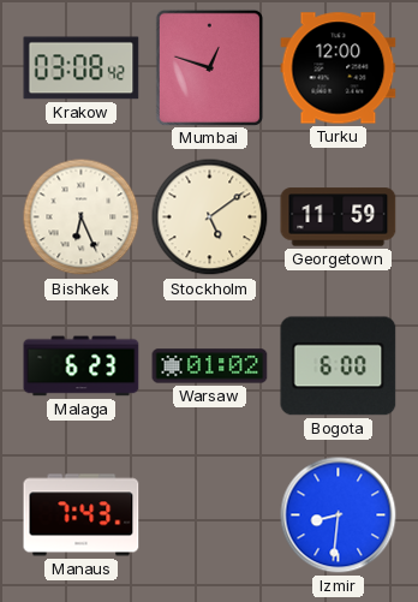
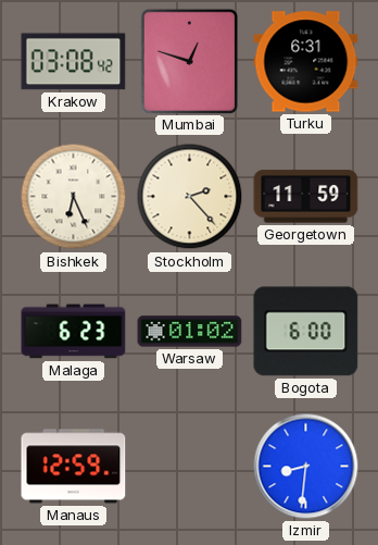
Turku: 12:00 -> 6:31 (306, 62)
Stockholm: 5:09 -> 2:23 (190, 197)
Manaus: 7:43 -> 12:59 (74, 467)
